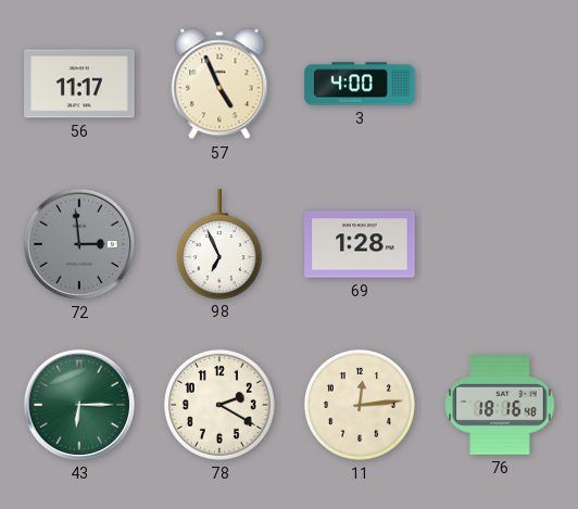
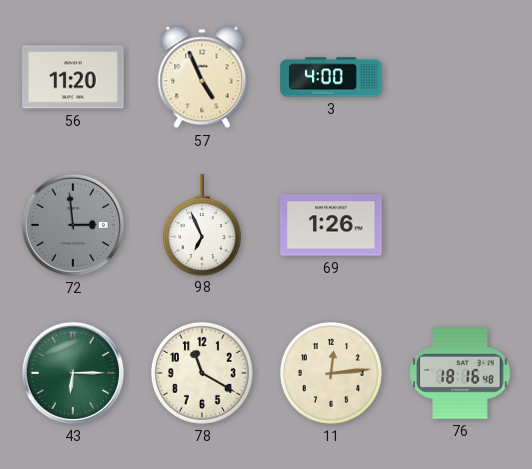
56: 11:17 -> 11:20 (73, 77)
69: 1:28 -> 1:26 (331, 225)
78: 2:20 -> 11:20 (202, 373)
